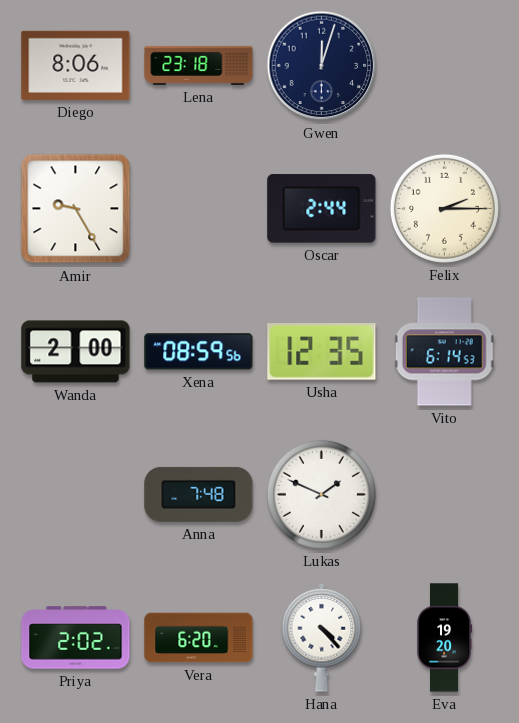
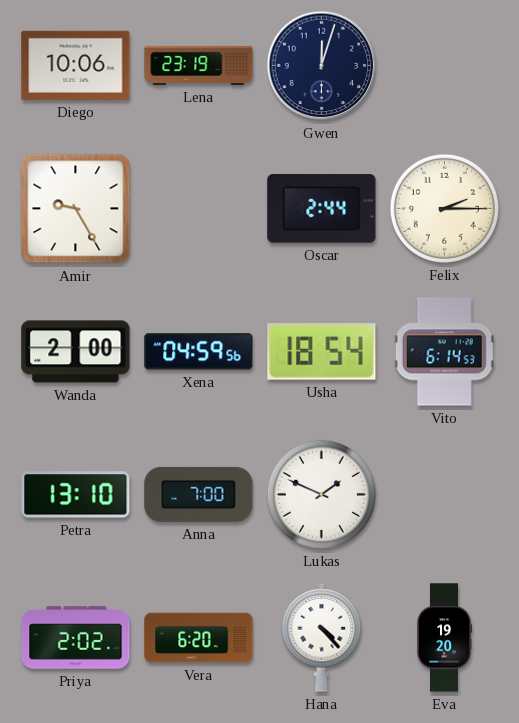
Diego: 8:06 -> 10:06 (76, 65)
Lena: 23:18 -> 23:19 (199, 65)
Xena: 08:59 -> 04:59 (199, 352)
Usha: 12:35 -> 18:54 (322, 352)
Petra: none -> 13:10 (76, 495)
Anna: 7:48 -> 7:00 (199, 494)
